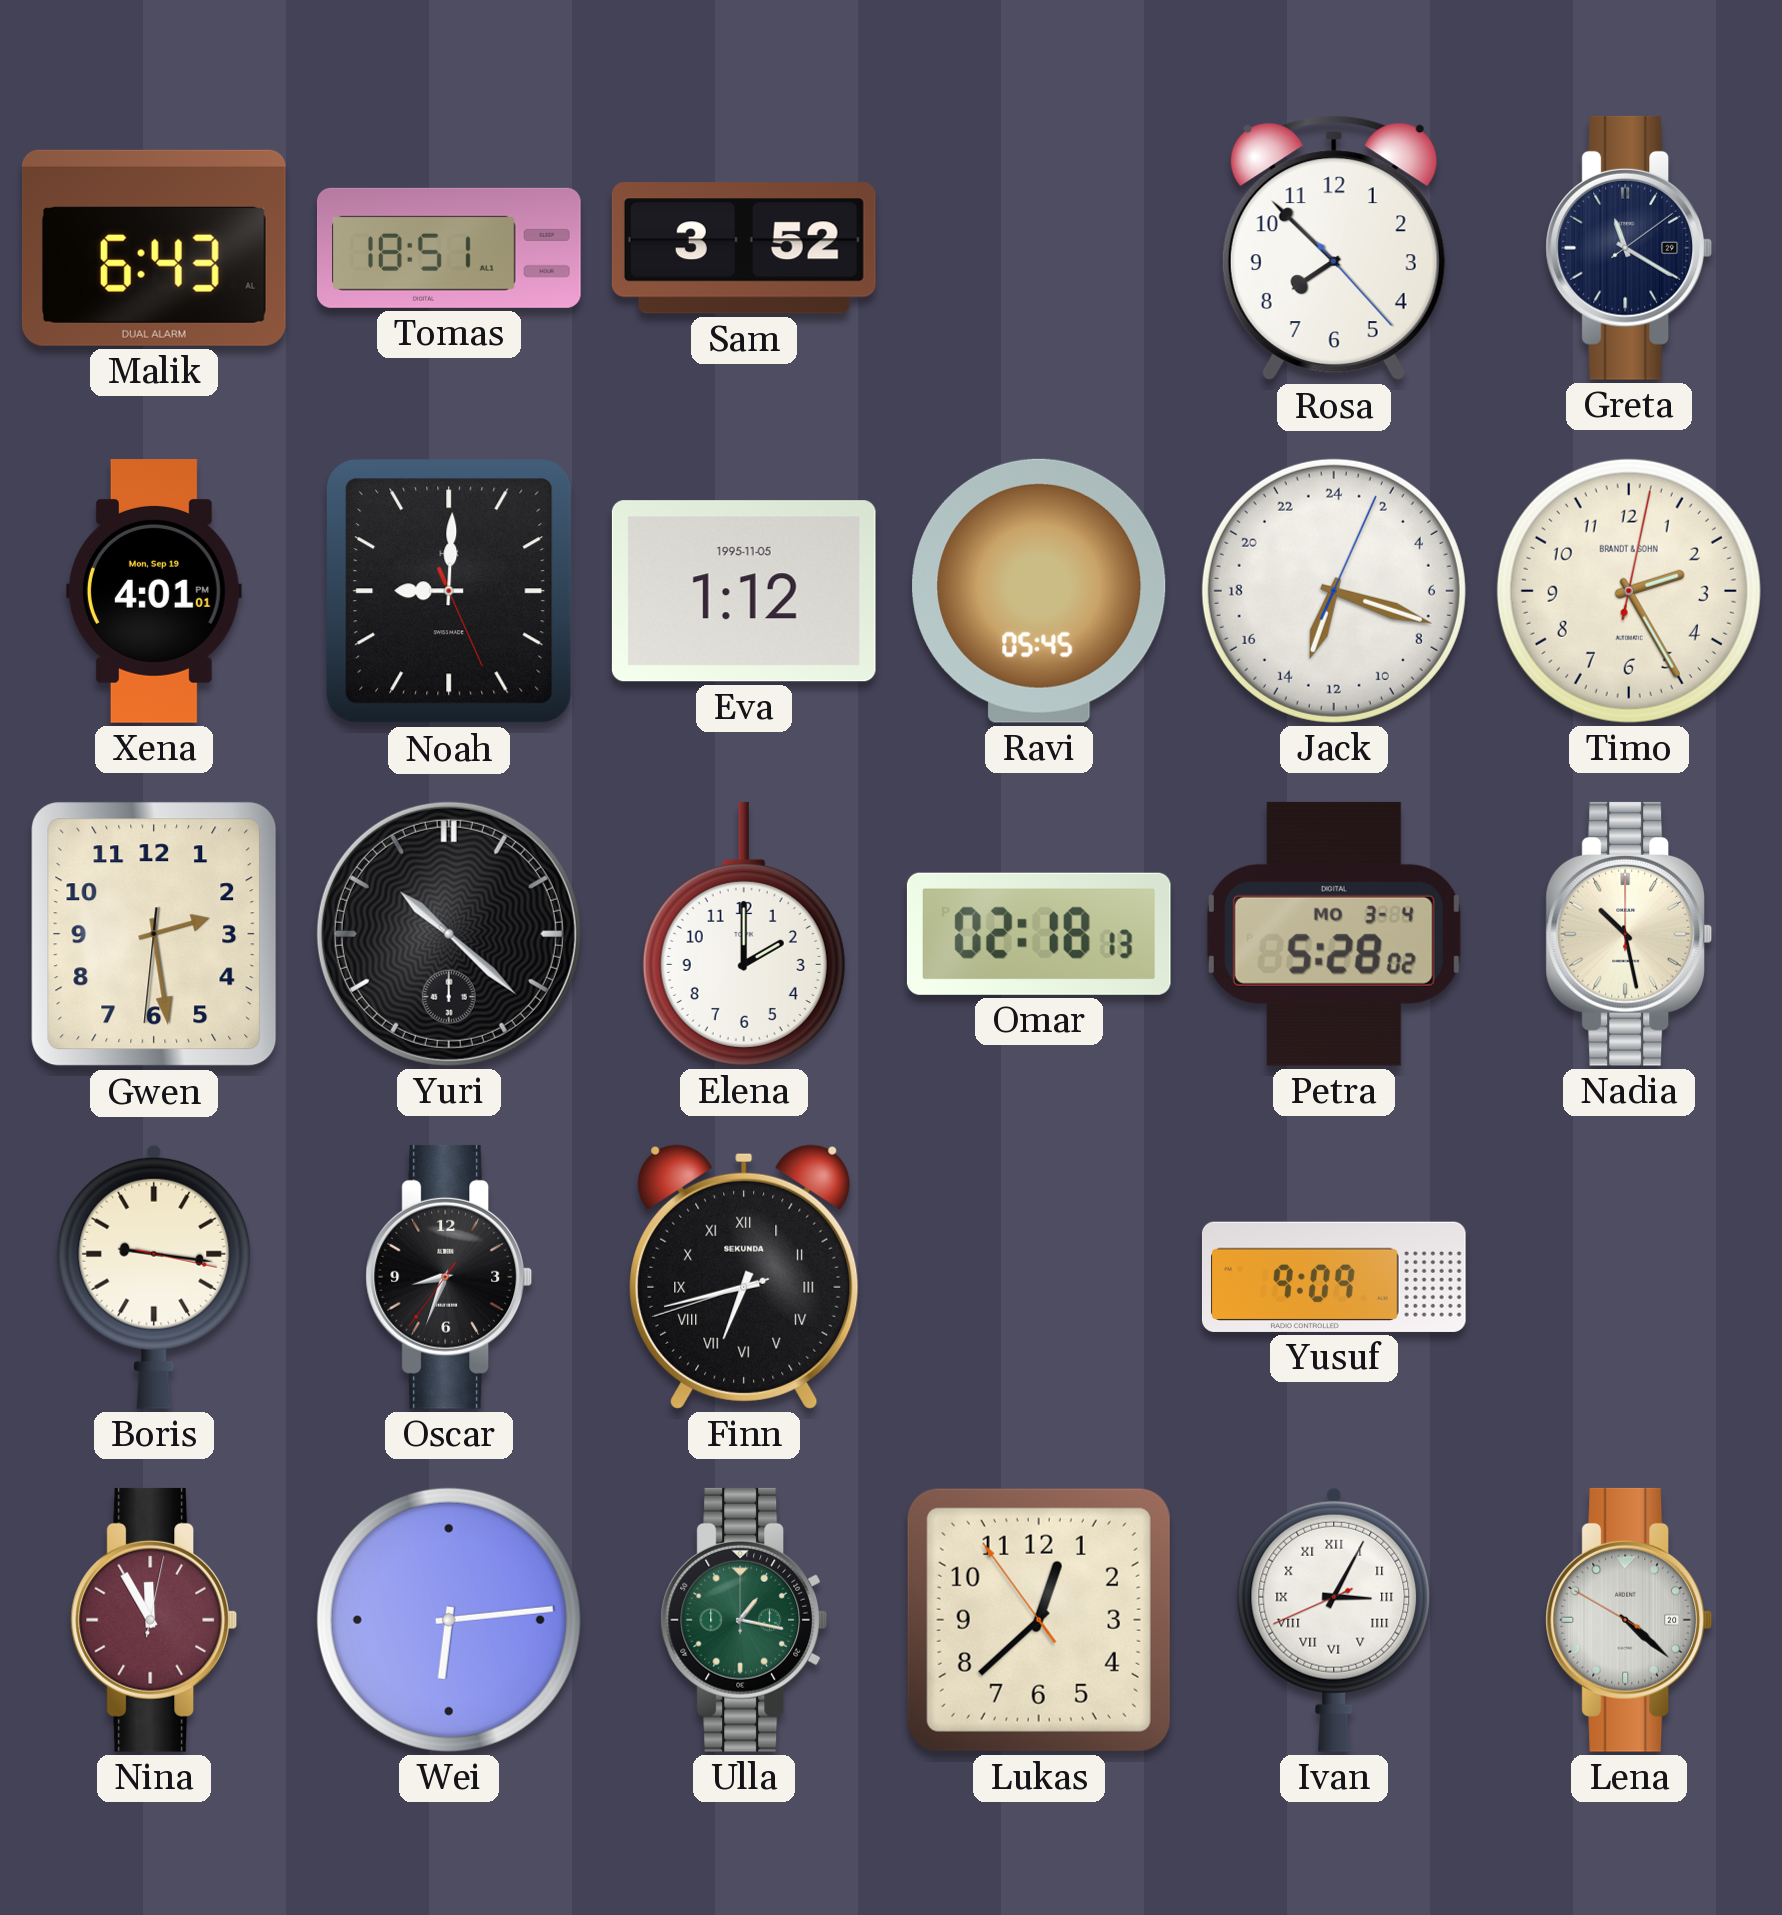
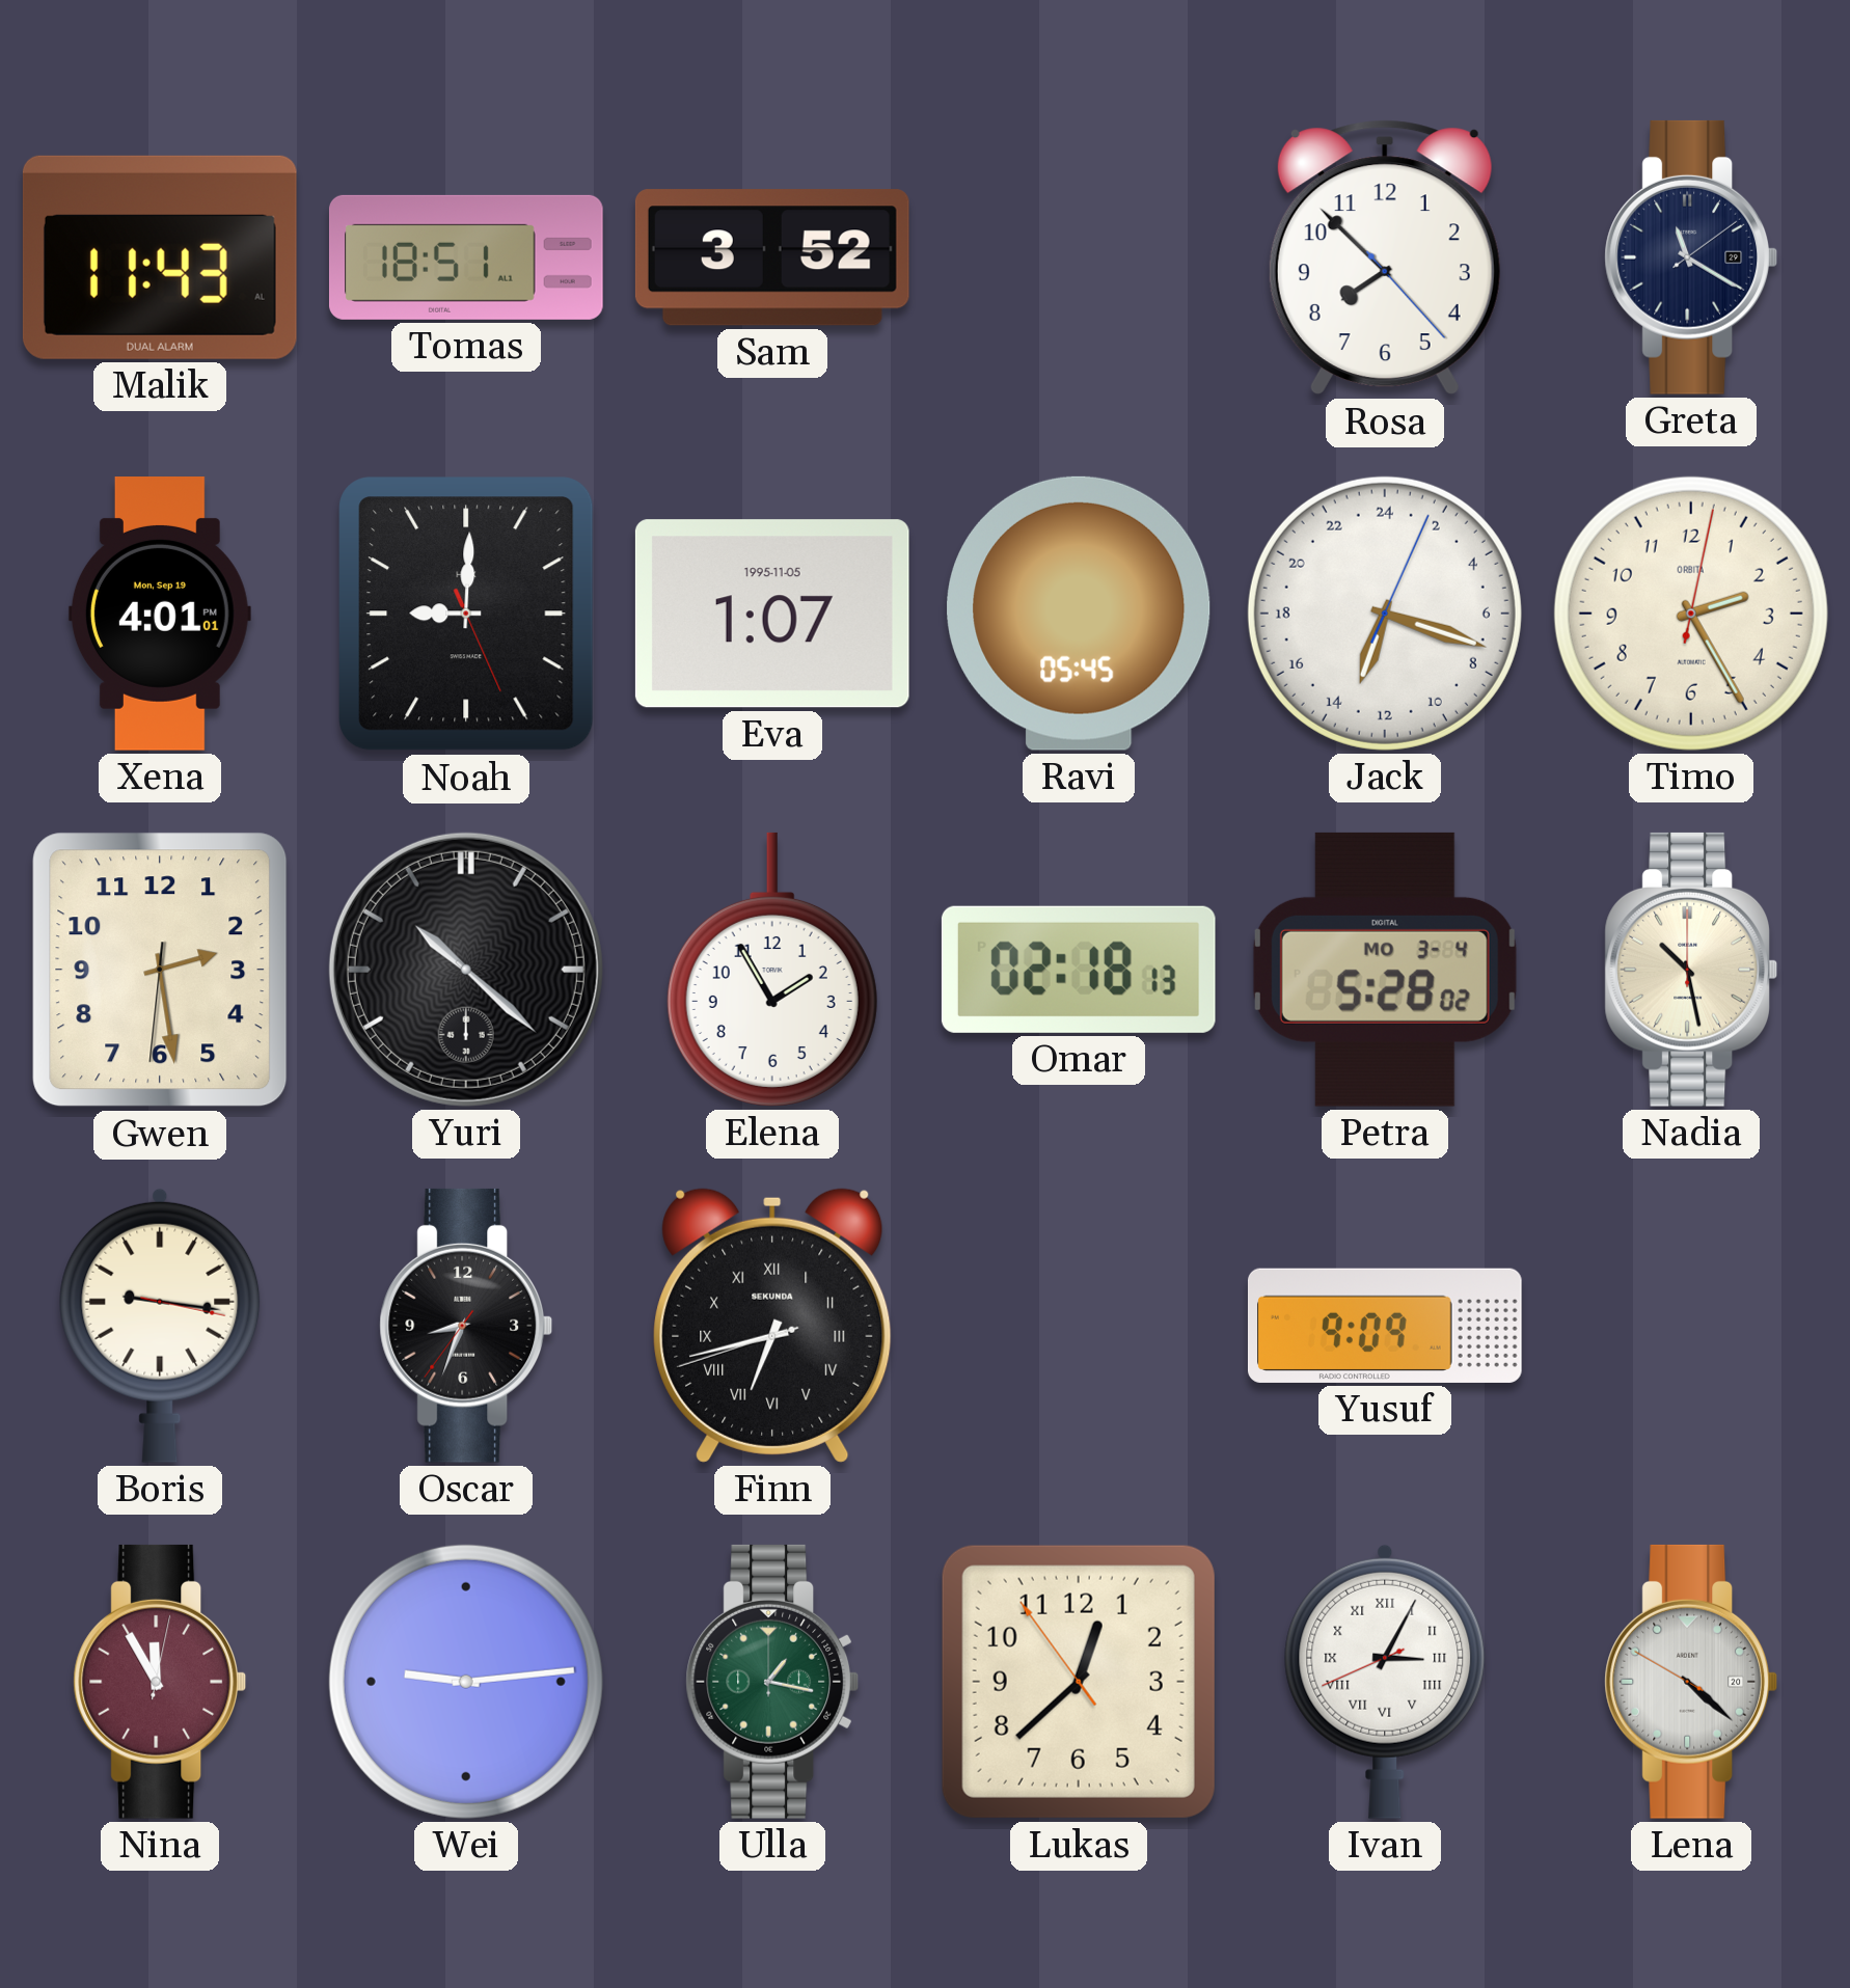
Malik: 6:43 -> 11:43 (160, 257)
Eva: 1:12 -> 1:07 (772, 614)
Timo brand: BRANDT & SOHN -> ORBITA (1691, 614)
Elena: 2:00 -> 1:55 (772, 970)
Wei: 6:14 -> 9:14 (466, 1682)
